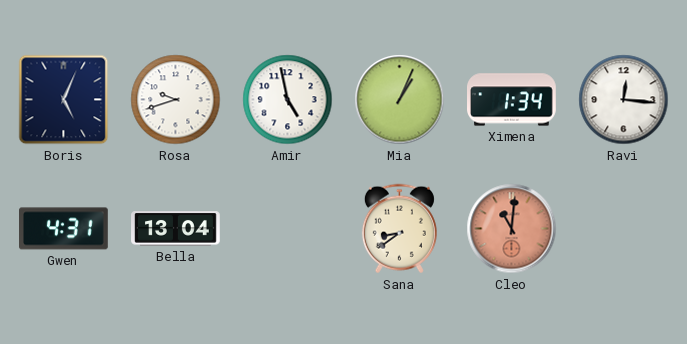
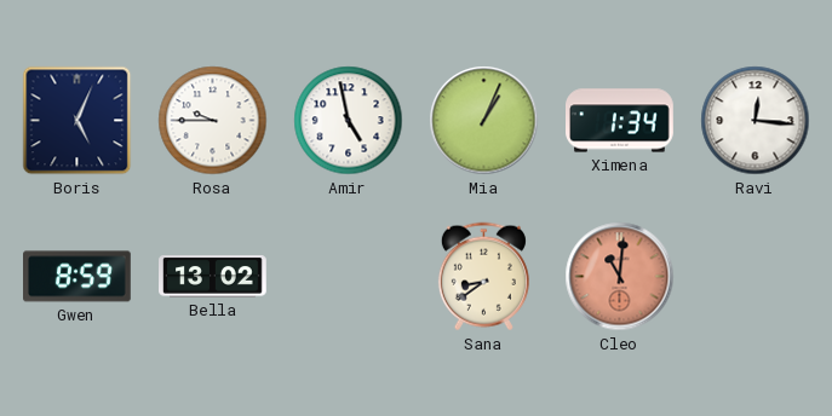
Rosa: 9:42 -> 9:45 (213, 121)
Gwen: 4:31 -> 8:59 (78, 277)
Bella: 13:04 -> 13:02 (213, 277)
